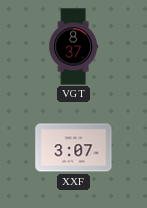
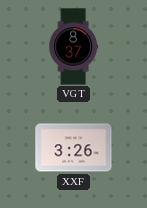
XXF: 3:07 -> 3:26 (74, 148)
